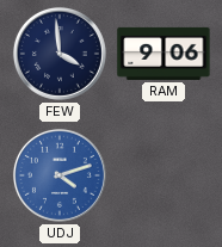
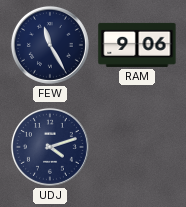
FEW: 3:59 -> 11:25 (50, 45)
UDJ dial: blue -> navy (50, 147)
